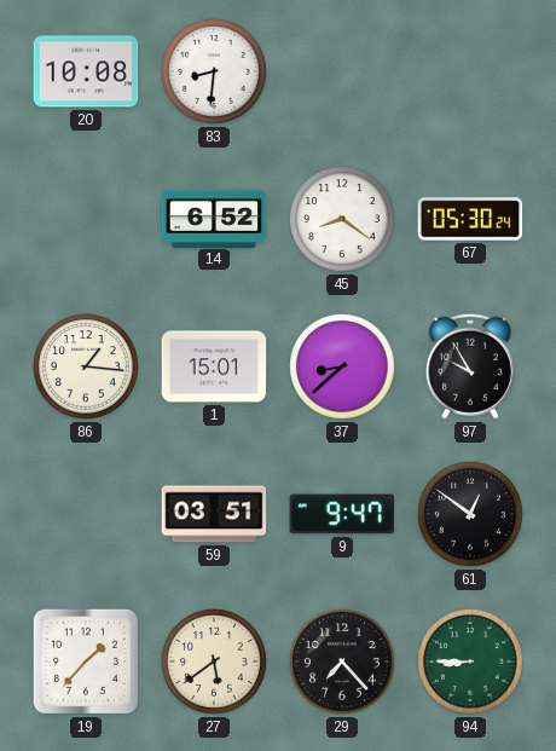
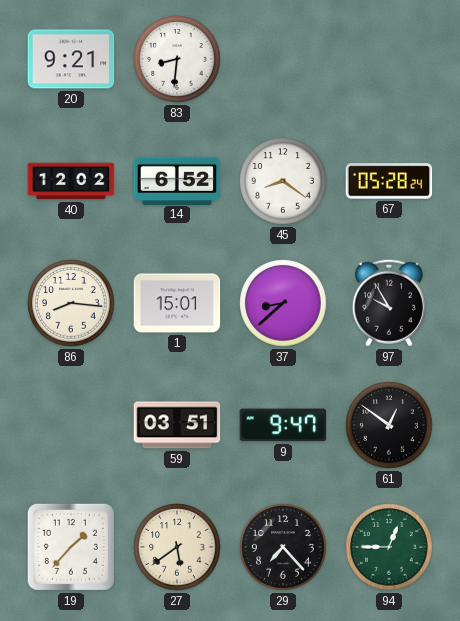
20: 10:08 -> 9:21 (71, 59)
40: none -> 12:02 (71, 181)
67: 05:30 -> 05:28 (389, 181)
86: 1:16 -> 8:16 (71, 303)
94: 8:45 -> 12:45 (389, 547)
